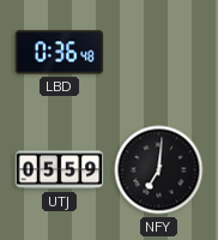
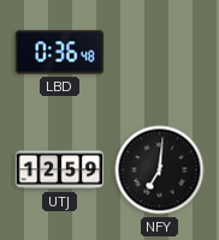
UTJ: 05:59 -> 12:59 (60, 170)
